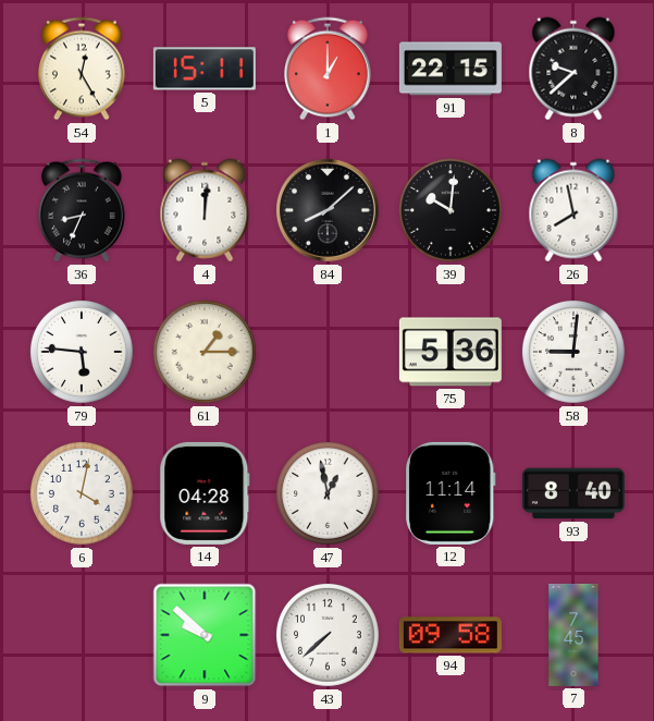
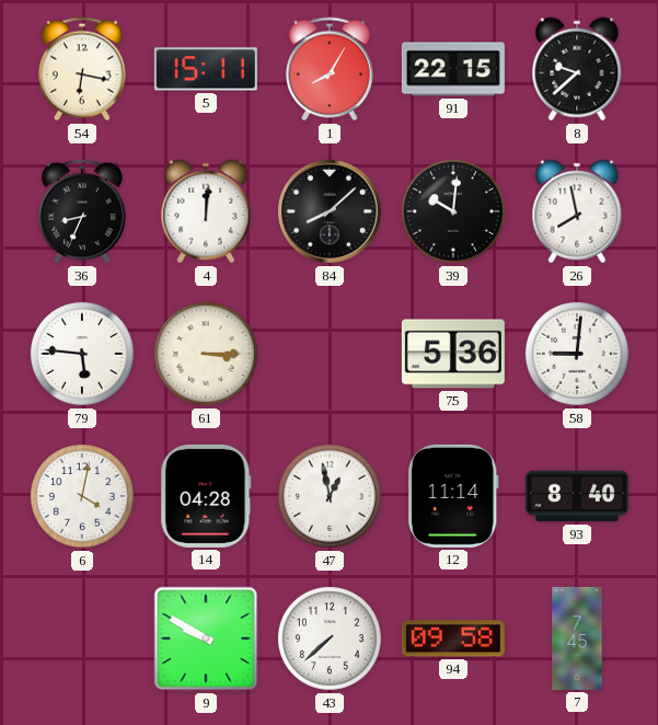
54: 12:25 -> 6:17 (83, 69)
1: 1:00 -> 8:05 (331, 69)
61: 1:15 -> 3:15 (206, 354)
9: 9:52 -> 9:50 (206, 638)
